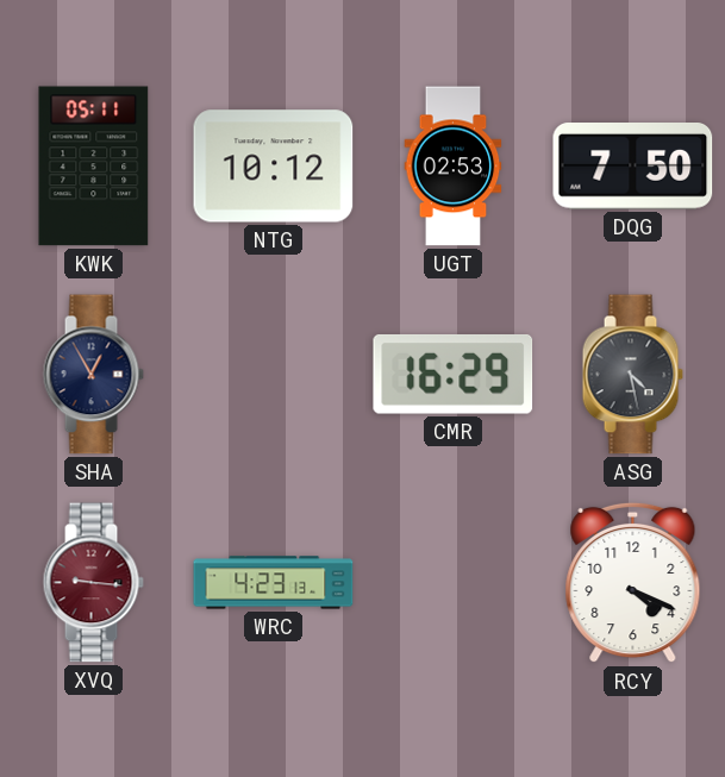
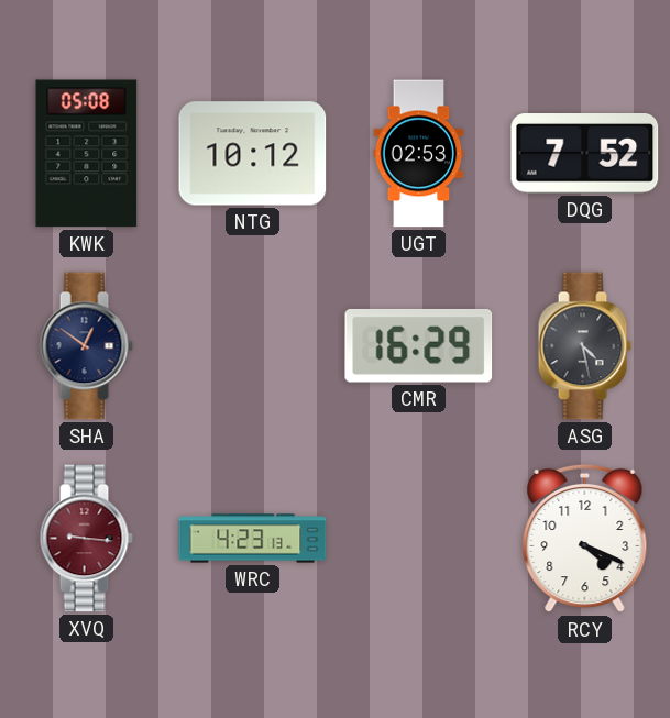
KWK: 05:11 -> 05:08 (87, 154)
DQG: 7:50 -> 7:52 (585, 154)
SHA: 12:55 -> 12:51 (86, 346)
